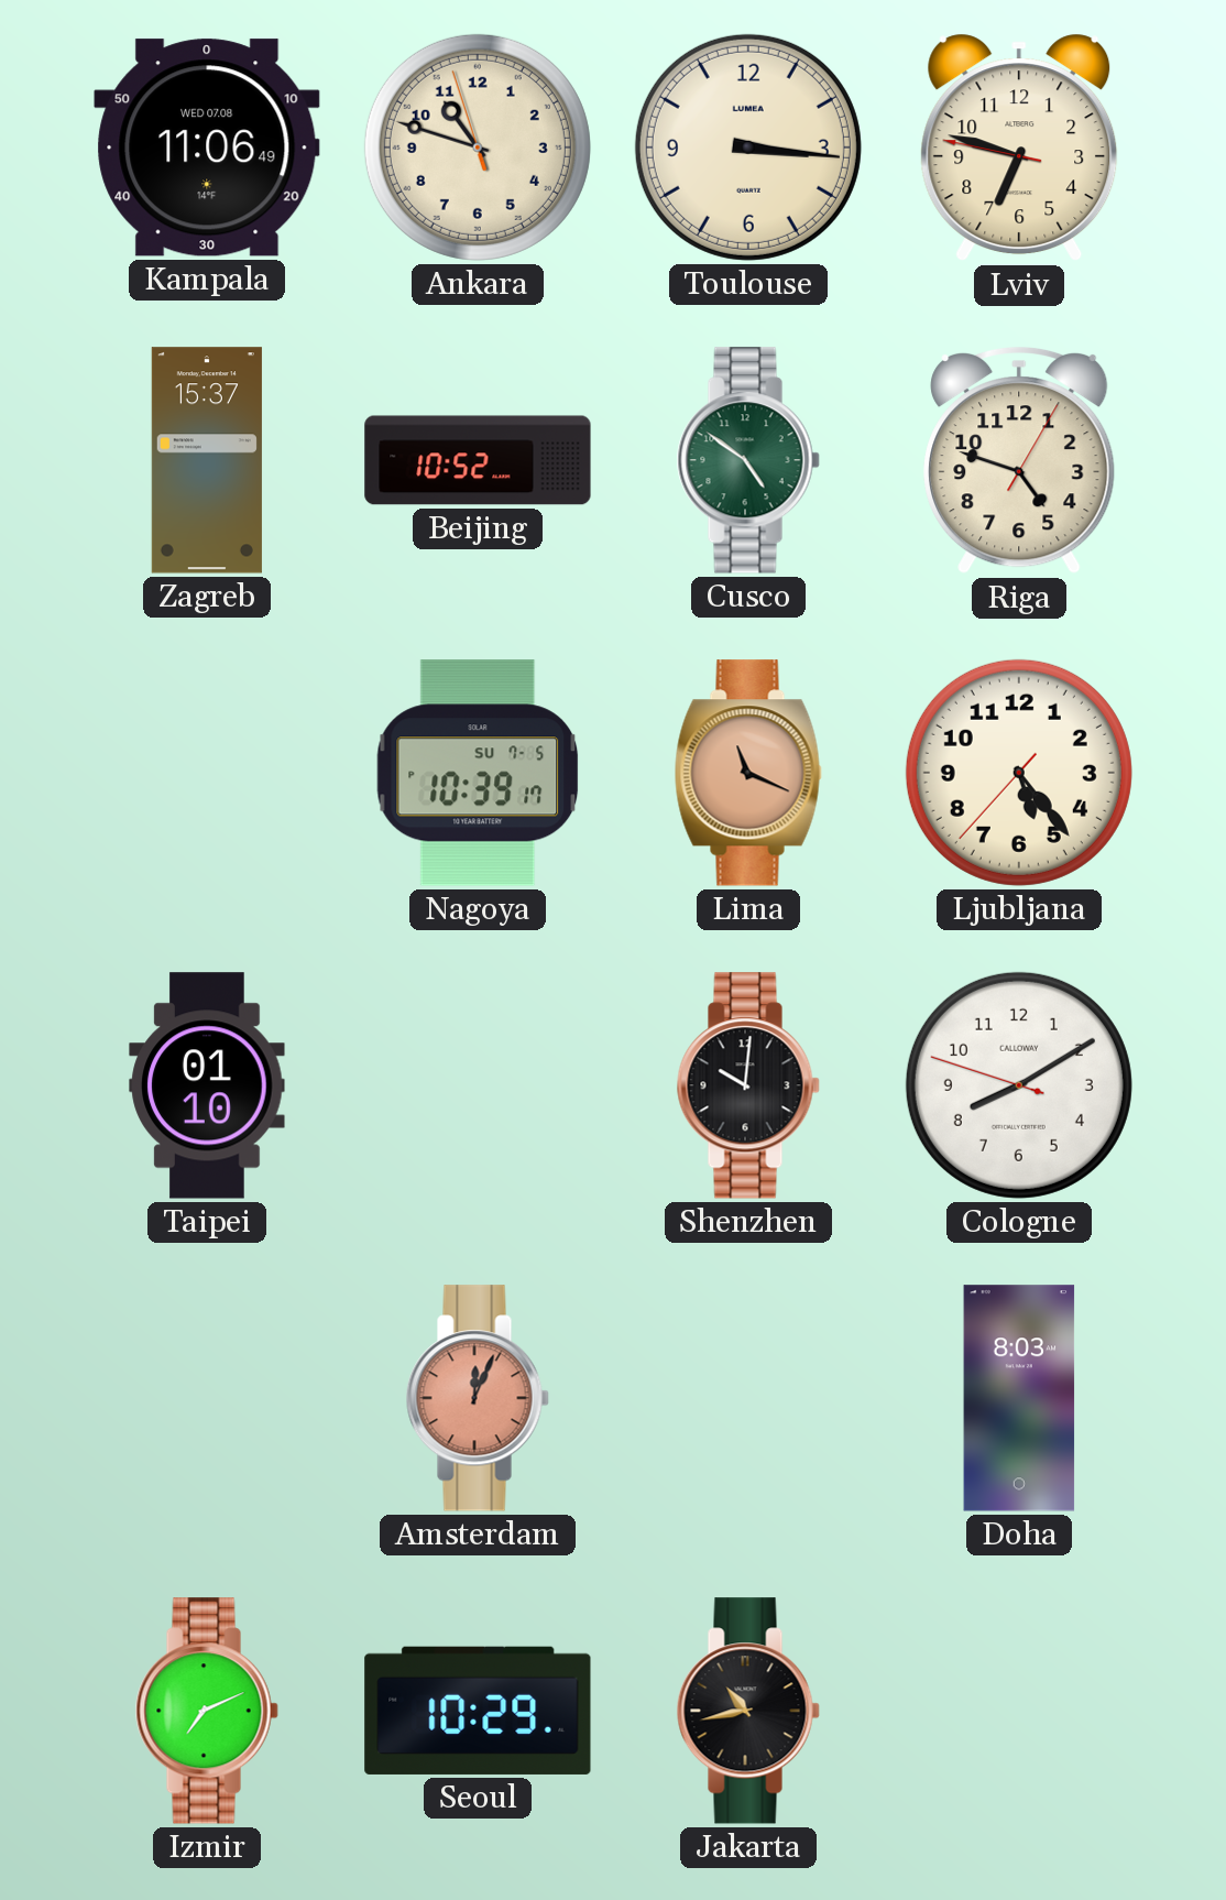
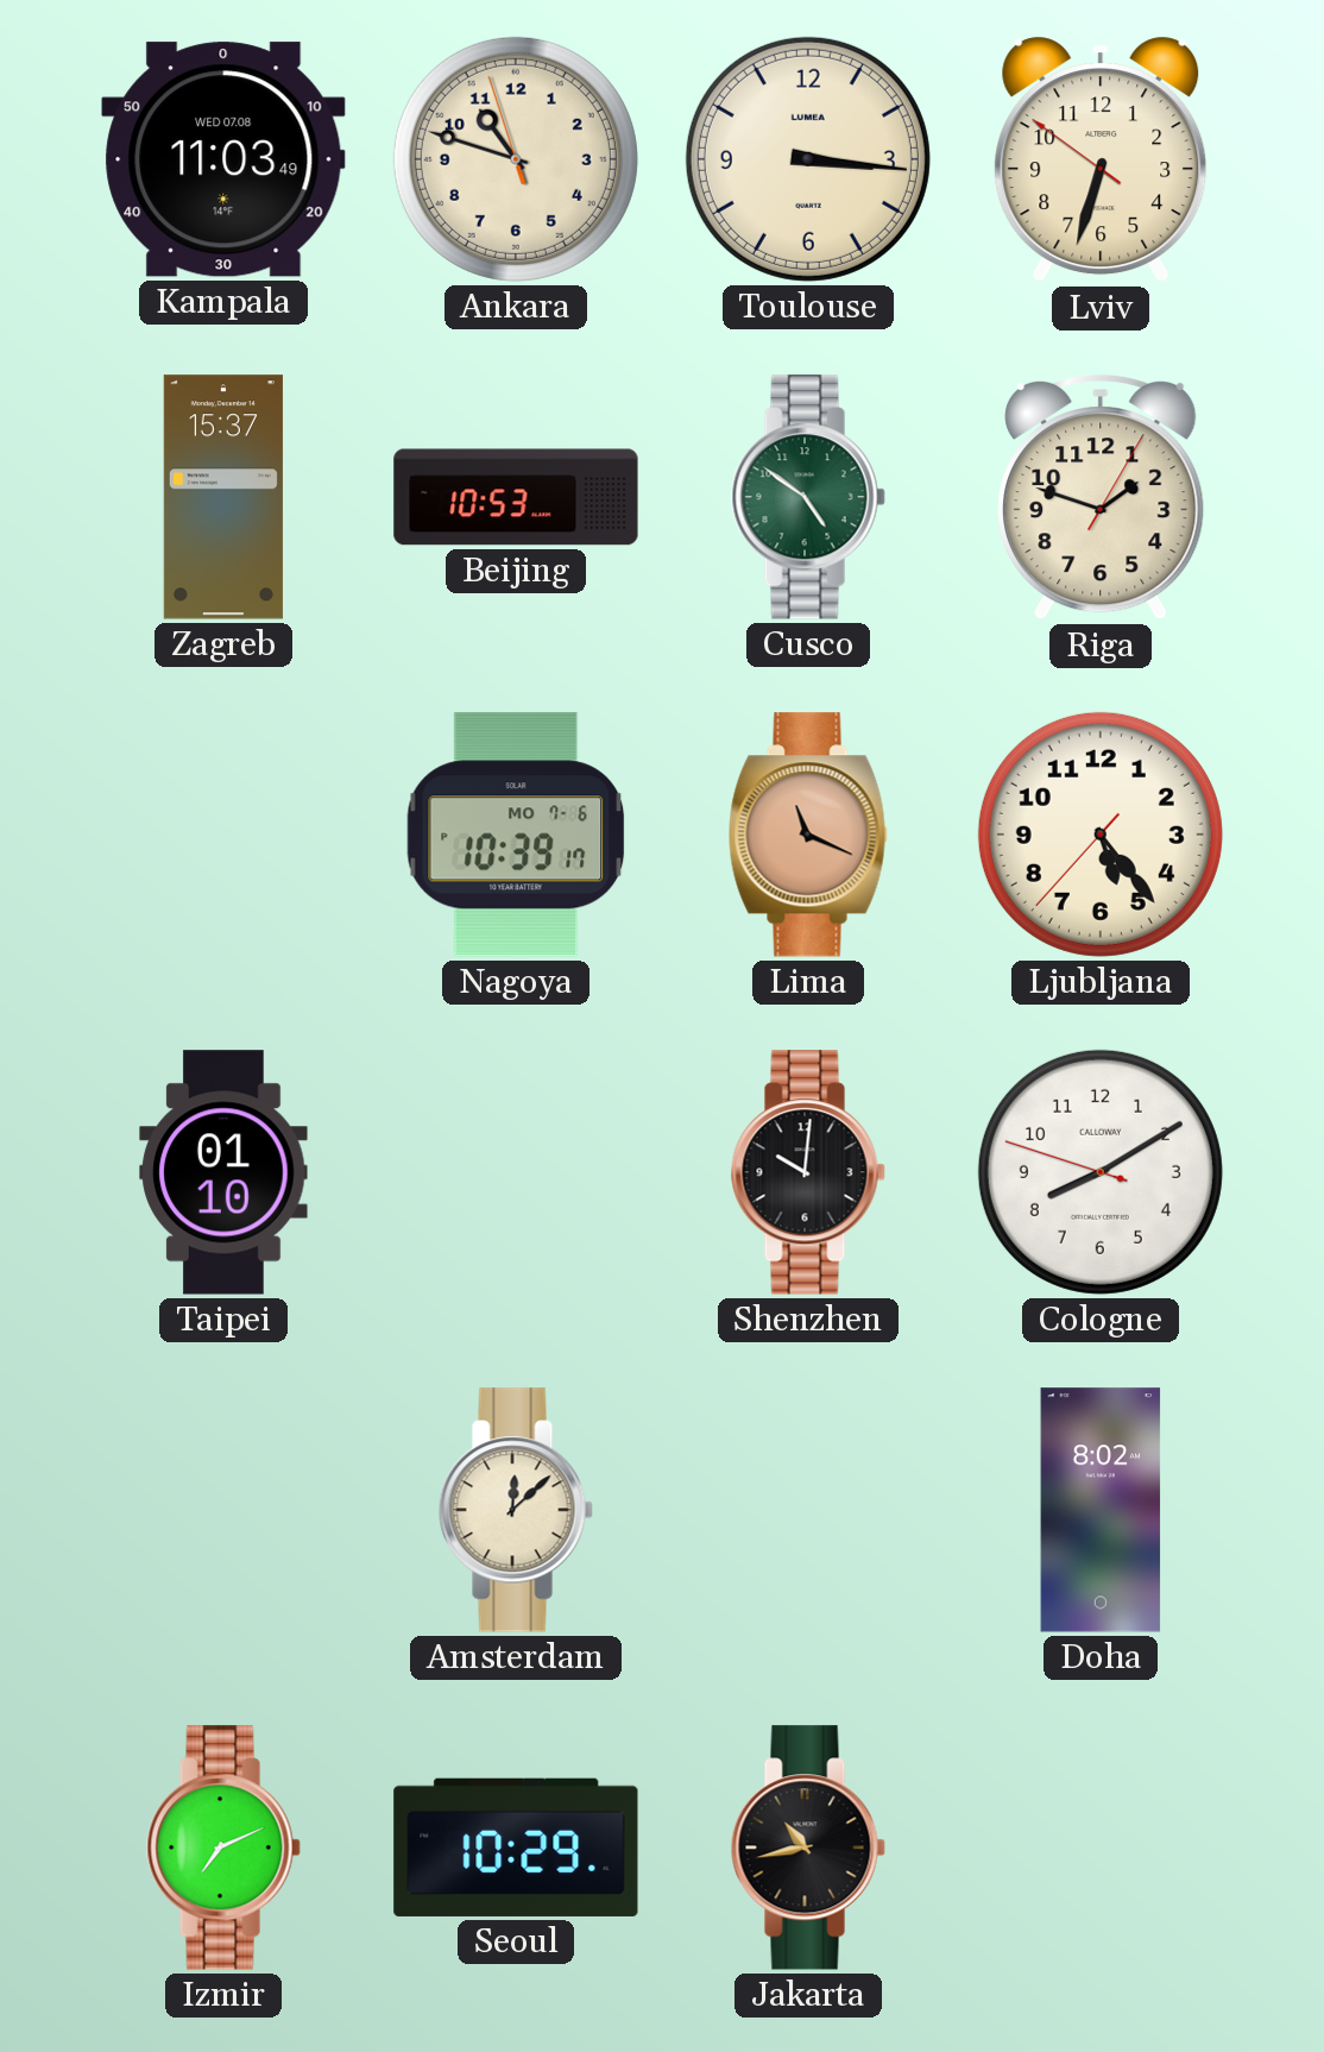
Kampala: 11:06 -> 11:03 (223, 159)
Lviv: 6:47 -> 6:32 (1101, 159)
Beijing: 10:52 -> 10:53 (516, 497)
Riga: 4:48 -> 1:48 (1101, 497)
Nagoya date: SU 7-5 -> MO 7-6 (516, 835)
Amsterdam: 12:04 -> 12:08 (516, 1510)
Amsterdam dial: salmon -> cream (516, 1510)
Doha: 8:03 -> 8:02 (1101, 1510)
